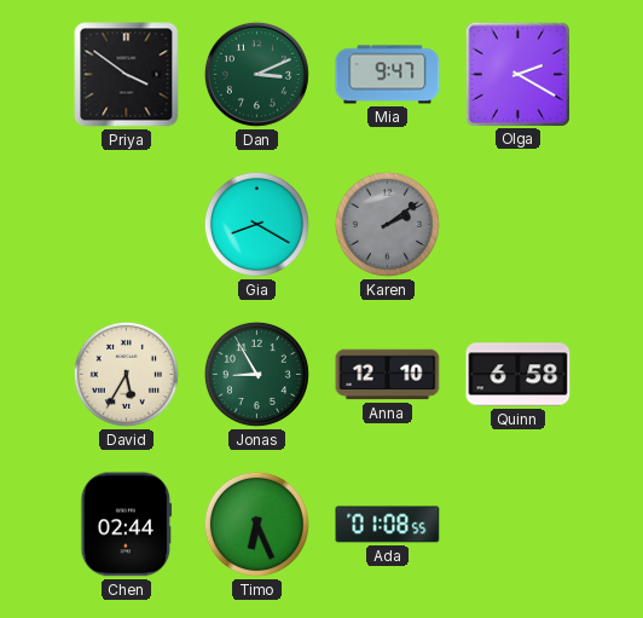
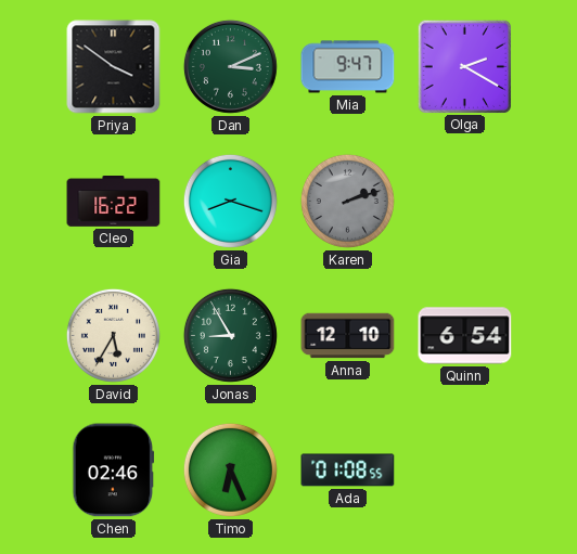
Cleo: none -> 16:22 (114, 202)
Gia: 8:20 -> 8:18 (230, 201)
Karen: 2:09 -> 2:12 (347, 201)
Quinn: 6:58 -> 6:54 (465, 336)
Chen: 02:44 -> 02:46 (114, 471)
